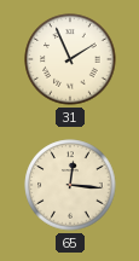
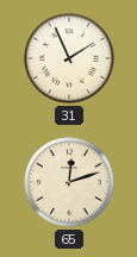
65: 12:16 -> 12:12 (69, 182)
